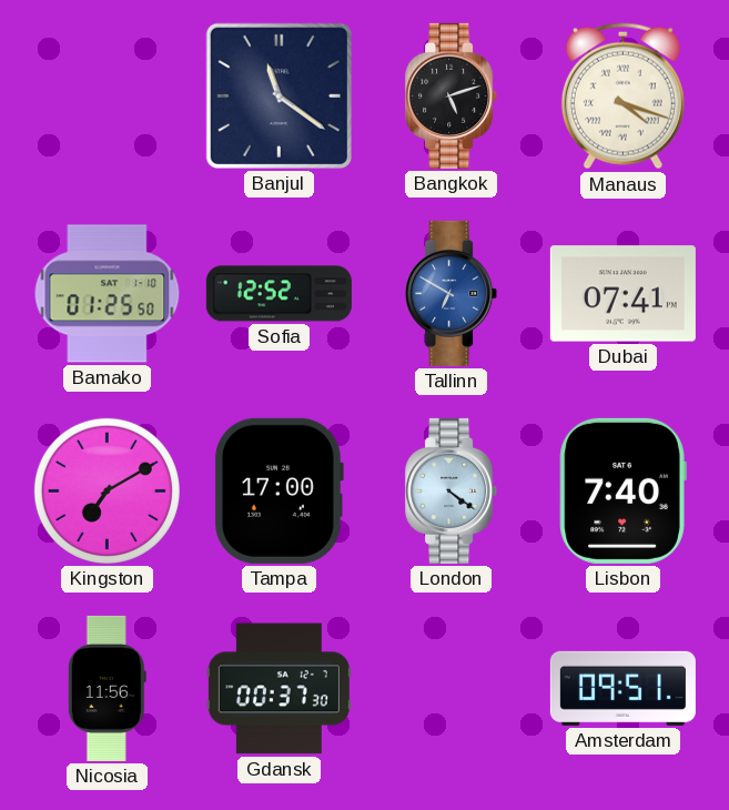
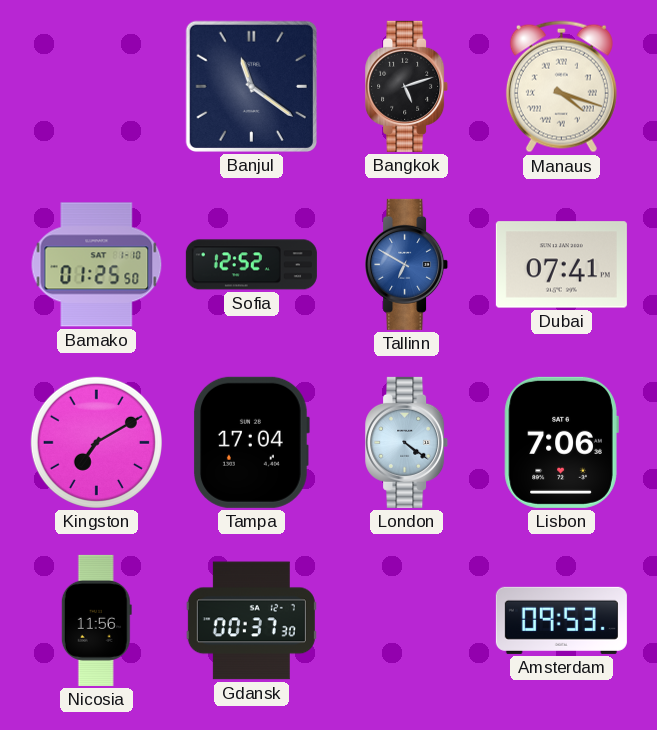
Tampa: 17:00 -> 17:04 (252, 442)
Lisbon: 7:40 -> 7:06 (561, 442)
Amsterdam: 09:51 -> 09:53 (561, 620)
